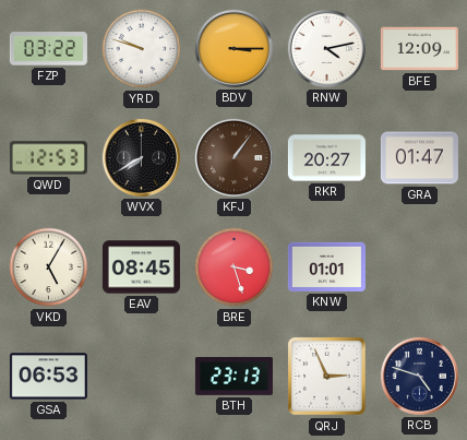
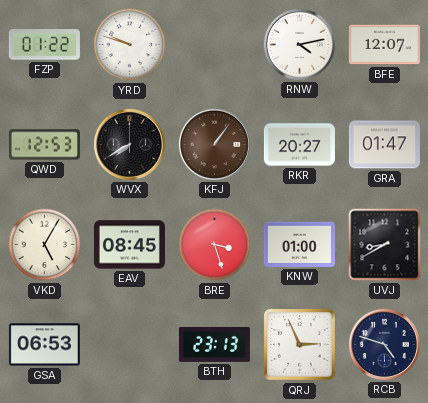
FZP: 03:22 -> 01:22 (44, 45)
BDV: 3:15 -> none (234, 48)
BFE: 12:09 -> 12:07 (384, 45)
KNW: 01:01 -> 01:00 (299, 244)
UVJ: none -> 8:40 (385, 245)
